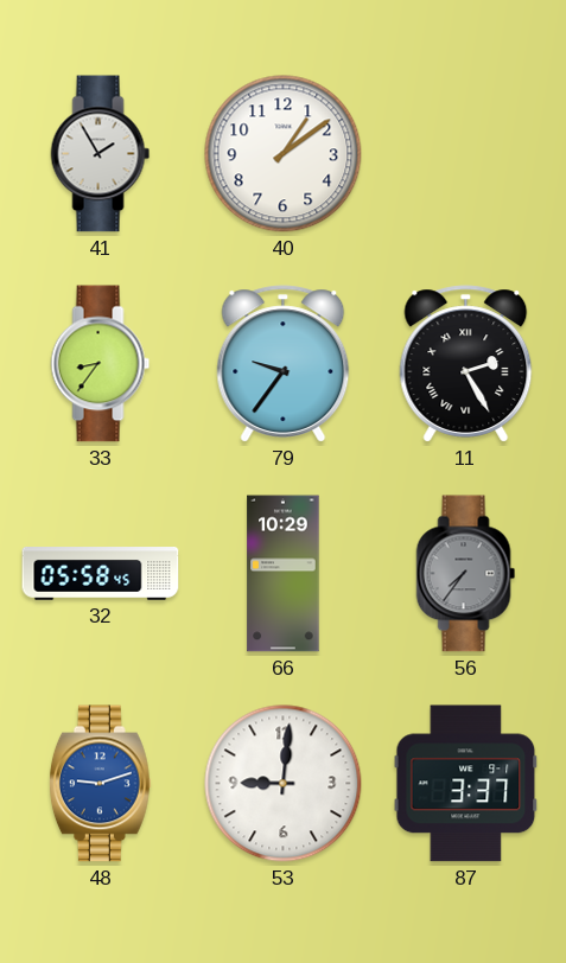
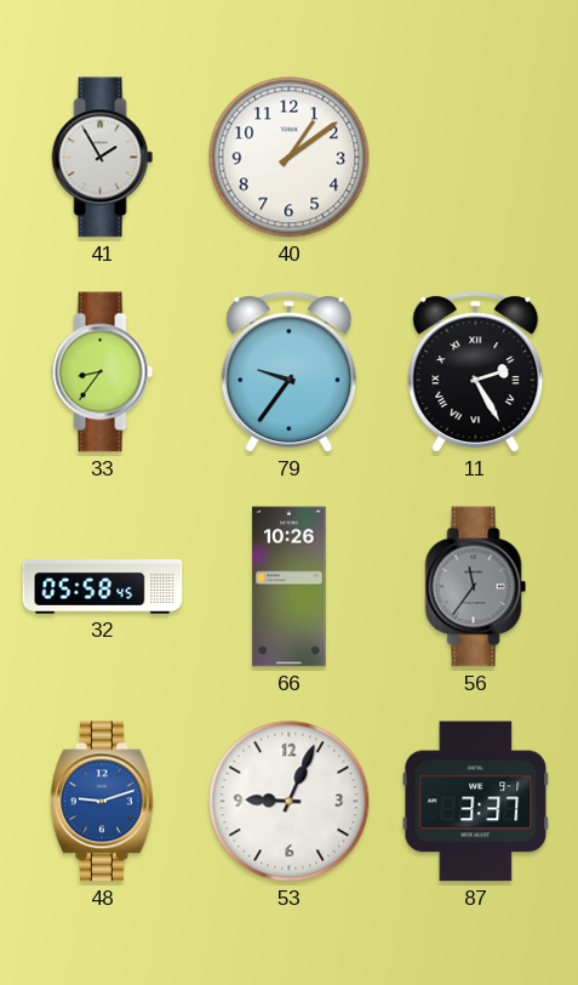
66: 10:29 -> 10:26 (290, 587)
56: 7:36 -> 11:36 (476, 587)
53: 9:01 -> 9:04 (290, 802)
